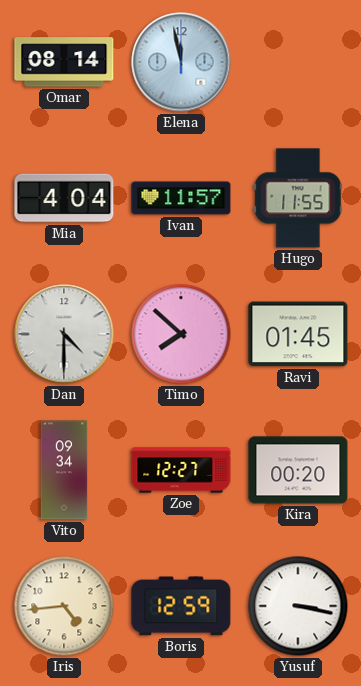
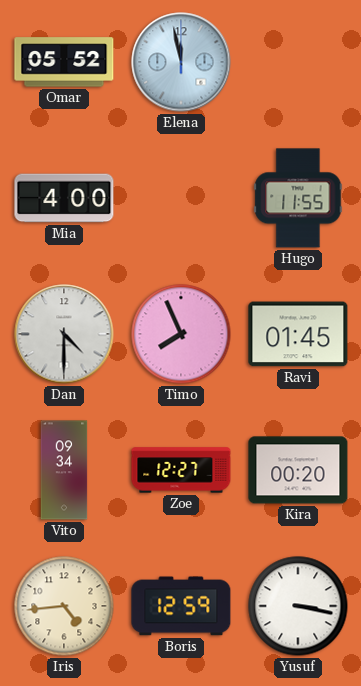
Omar: 08:14 -> 05:52 (64, 62)
Mia: 4:04 -> 4:00 (64, 198)
Ivan: 11:57 -> none (181, 198)
Timo: 7:52 -> 7:56 (181, 334)
